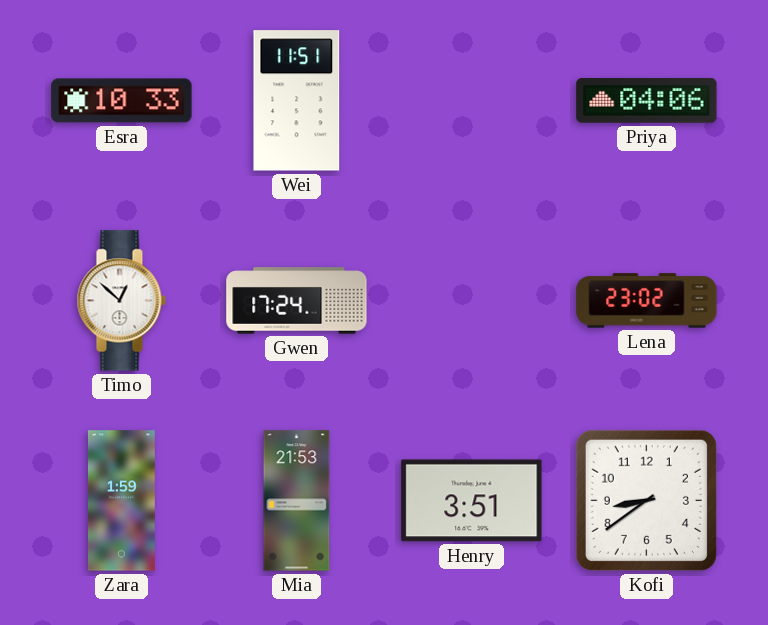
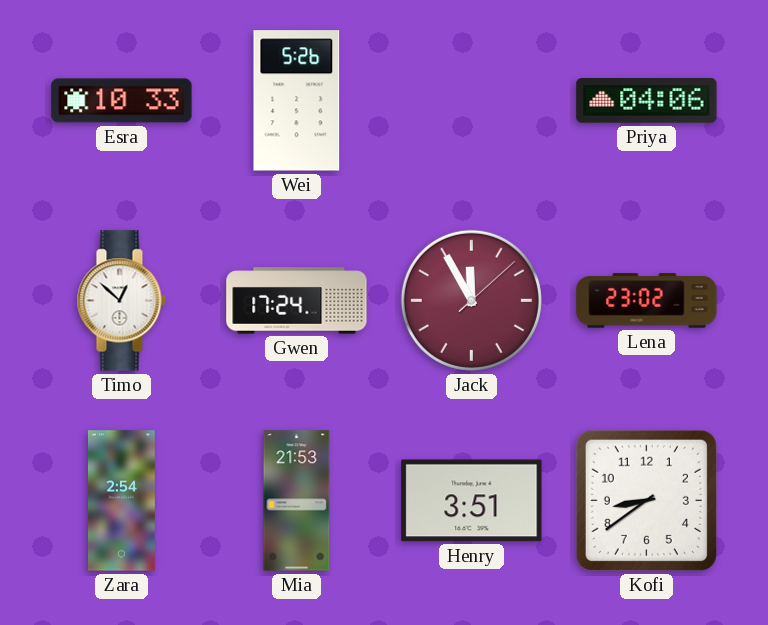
Wei: 11:51 -> 5:26 (297, 101)
Jack: none -> 11:55 (471, 300)
Zara: 1:59 -> 2:54 (121, 501)
